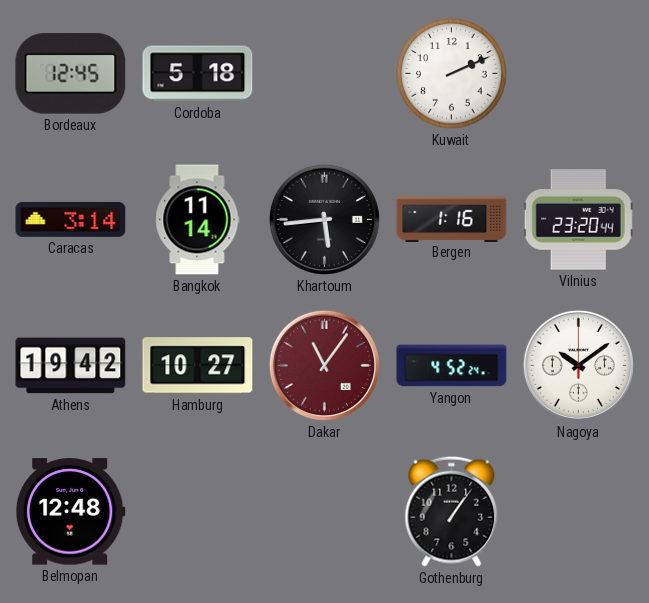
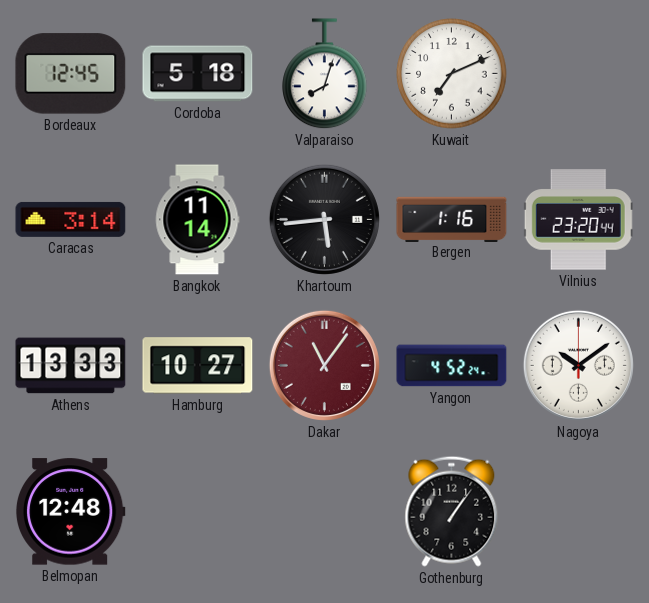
Valparaiso: none -> 8:03 (325, 74)
Kuwait: 2:11 -> 7:11 (452, 74)
Athens: 19:42 -> 13:33 (71, 366)
